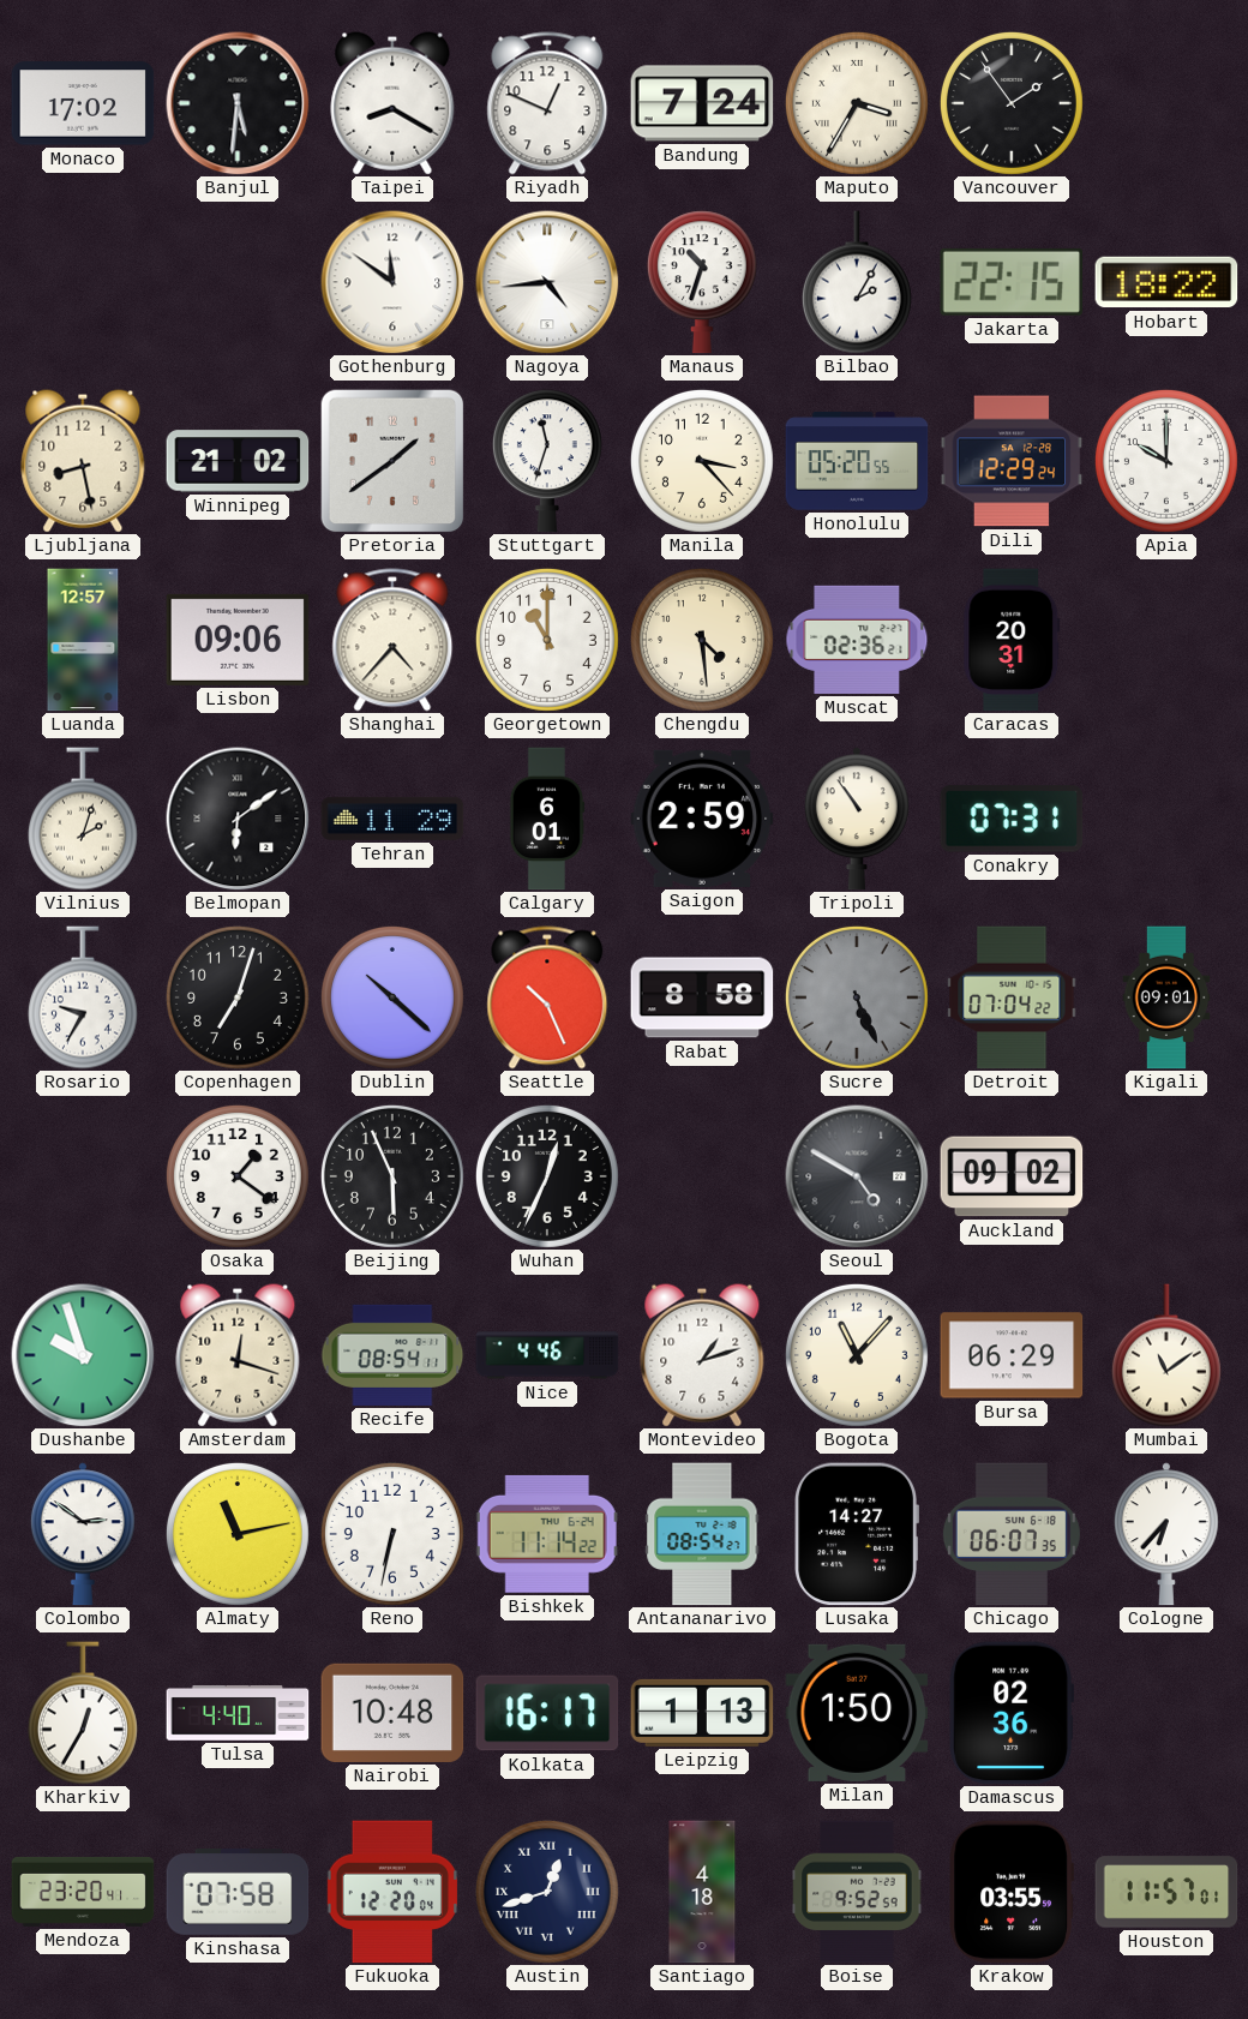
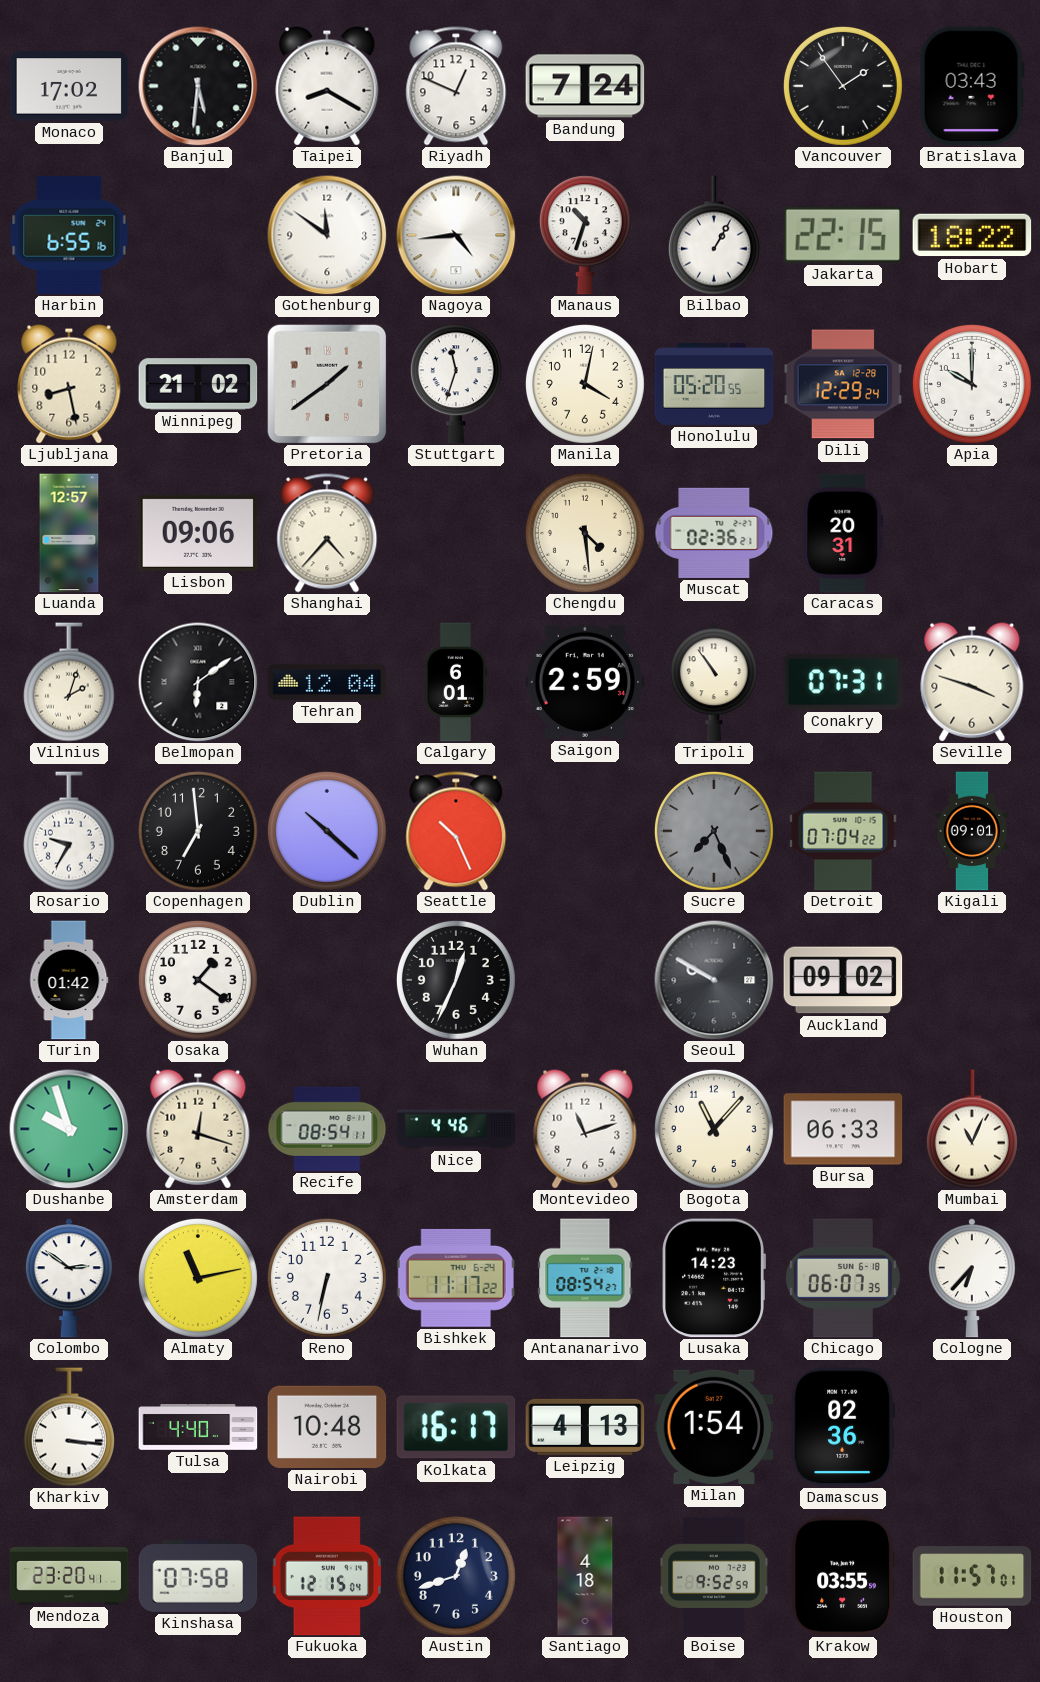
Maputo: 3:35 -> none (857, 103)
Bratislava: none -> 03:43 (972, 86)
Harbin: none -> 6:55 (69, 235)
Bilbao: 2:05 -> 1:05 (714, 235)
Manila: 3:23 -> 4:02 (585, 384)
Georgetown: 11:00 -> none (547, 640)
Tehran: 11:29 -> 12:04 (327, 682)
Seville: none -> 3:48 (972, 682)
Copenhagen: 7:03 -> 6:59 (198, 831)
Rabat: 8:58 -> none (702, 997)
Sucre: 5:26 -> 7:26 (714, 831)
Turin: none -> 01:42 (69, 980)
Beijing: 5:56 -> none (392, 1176)
Seoul: 4:50 -> 9:50 (714, 980)
Montevideo: 1:12 -> 11:12 (585, 1129)
Bursa: 06:29 -> 06:33 (843, 1129)
Mumbai: 11:09 -> 11:04 (972, 1129)
Bishkek: 11:14 -> 11:17 (456, 1278)
Lusaka: 14:27 -> 14:23 (714, 1278)
Kharkiv: 12:35 -> 3:16 (69, 1427)
Leipzig: 1:13 -> 4:13 (585, 1427)
Milan: 1:50 -> 1:54 (714, 1427)
Fukuoka: 12:20 -> 12:15 (327, 1576)
Austin numerals: Roman -> Arabic (456, 1576)
